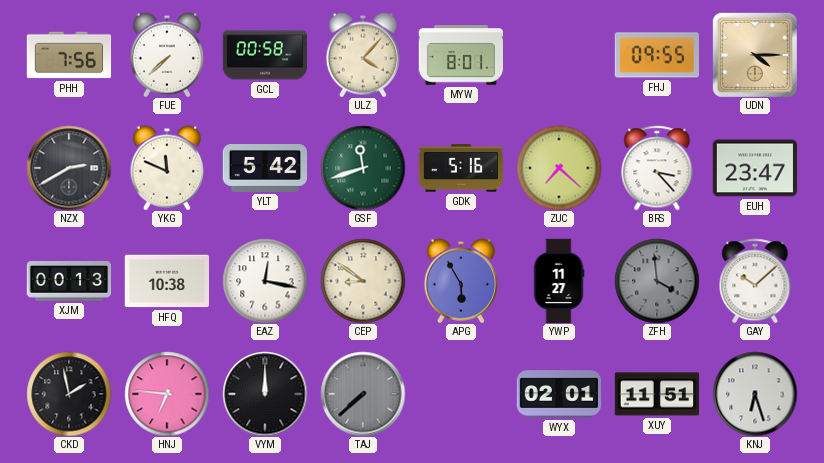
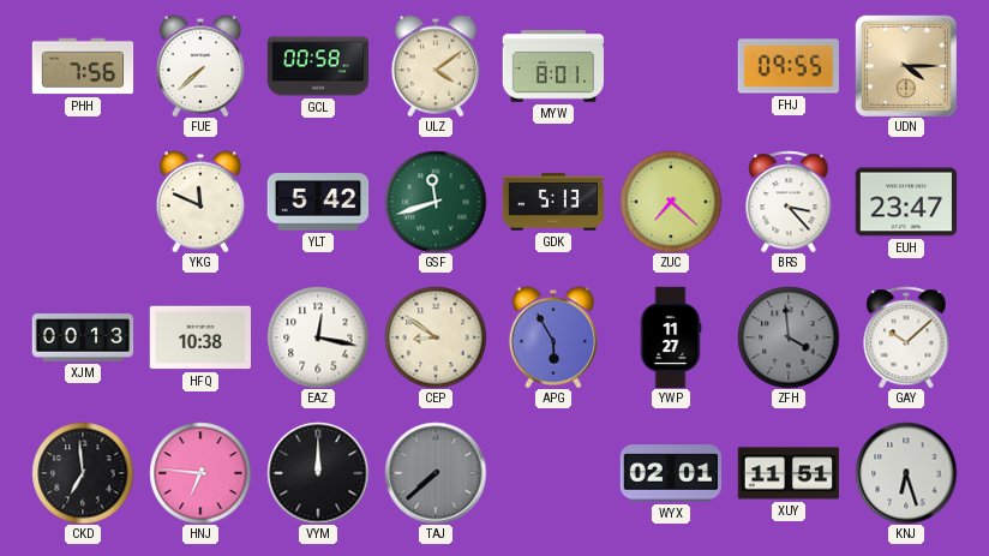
ULZ: 4:07 -> 4:09 (434, 66)
NZX: 2:40 -> none (69, 168)
GDK: 5:16 -> 5:13 (553, 202)
CKD: 1:58 -> 6:59 (83, 473)
